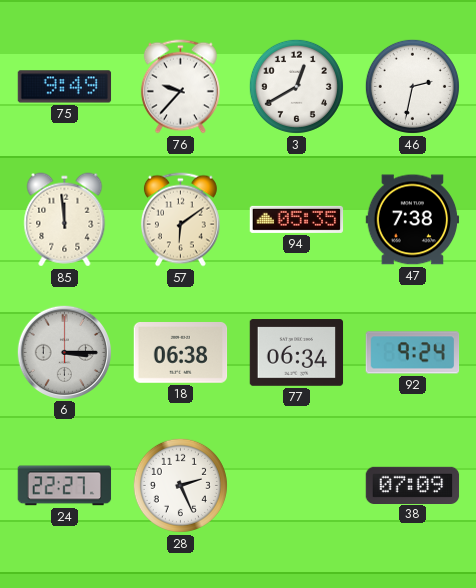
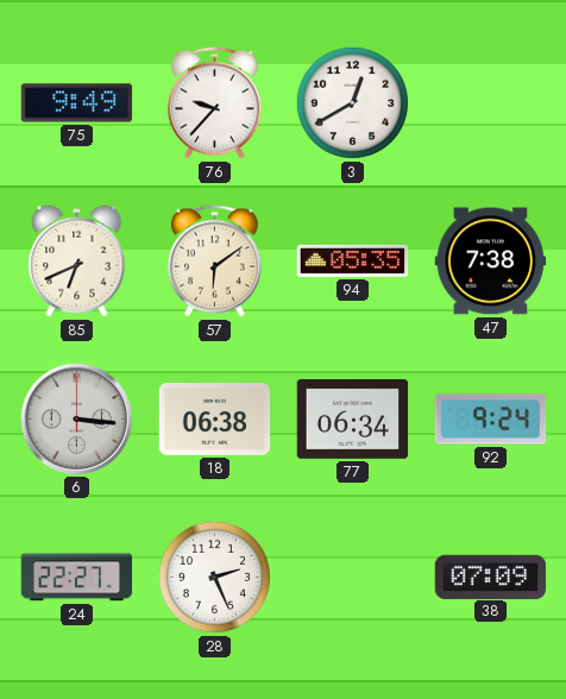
46: 2:32 -> none (412, 86)
85: 11:59 -> 6:41 (77, 262)
6: 3:15 -> 3:16 (76, 418)
